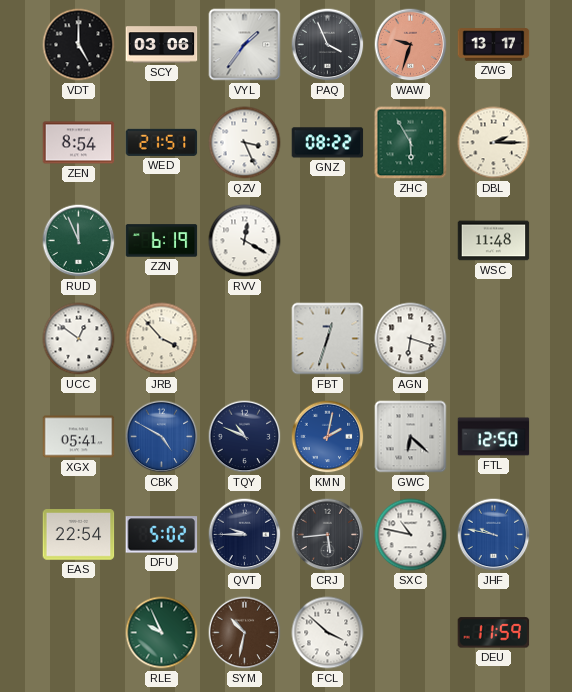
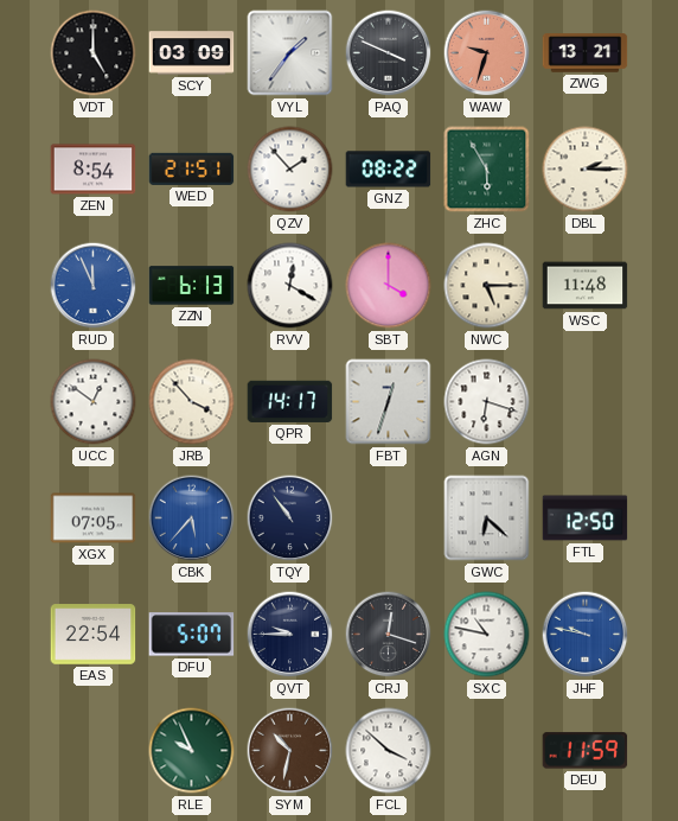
SCY: 03:06 -> 03:09 (192, 53)
PAQ: 3:56 -> 3:49 (389, 53)
ZWG: 13:17 -> 13:21 (586, 53)
QZV: 3:26 -> 1:53 (290, 170)
RUD dial: green -> blue (94, 286)
ZZN: 6:19 -> 6:13 (192, 286)
SBT: none -> 4:00 (389, 286)
NWC: none -> 5:15 (487, 286)
QPR: none -> 14:17 (290, 401)
XGX: 05:41 -> 07:05 (94, 518)
CBK: 4:50 -> 5:37 (192, 518)
TQY: 10:49 -> 10:54 (290, 518)
KMN: 2:02 -> none (328, 437)
DFU: 5:02 -> 5:07 (192, 635)
CRJ: 5:44 -> 12:18 (389, 635)
